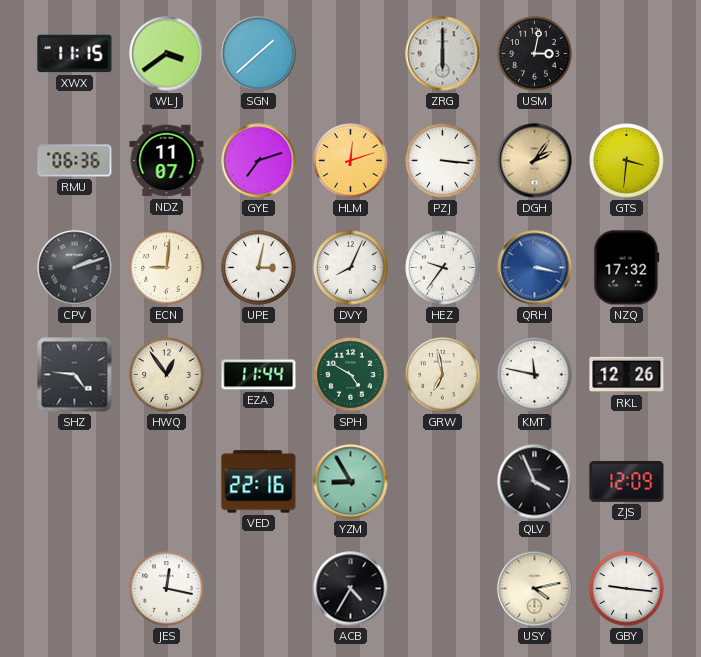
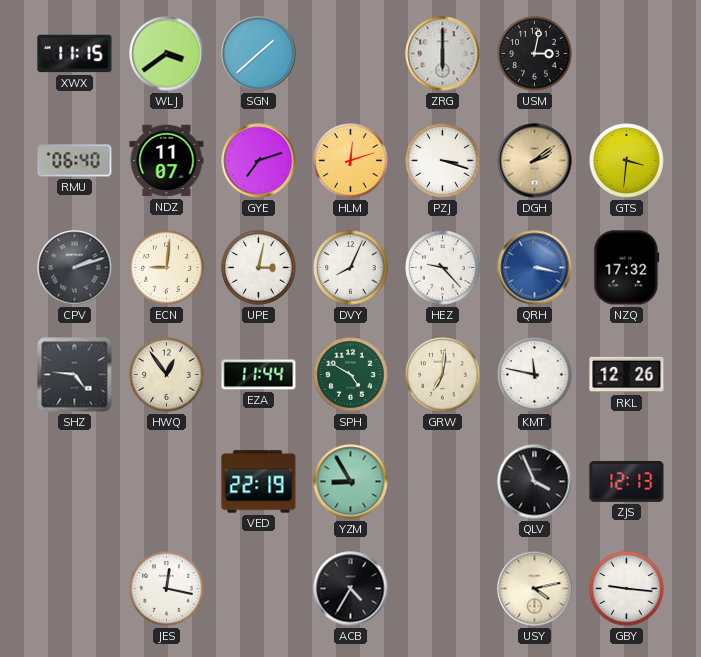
RMU: 06:36 -> 06:40 (75, 161)
PZJ: 3:16 -> 3:18 (443, 161)
DGH: 2:06 -> 2:09 (535, 161)
HEZ: 9:36 -> 9:23 (443, 268)
GRW: 6:58 -> 7:01 (443, 375)
VED: 22:16 -> 22:19 (259, 482)
ZJS: 12:09 -> 12:13 (627, 481)
